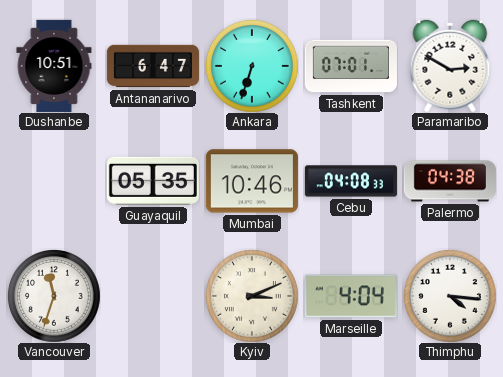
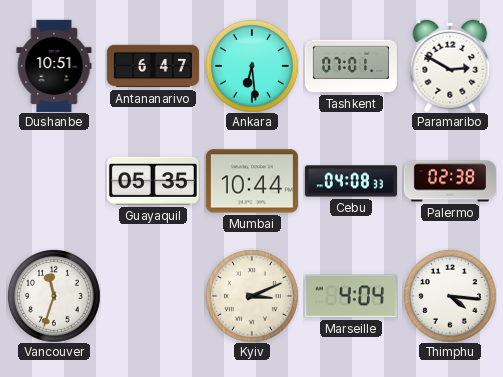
Ankara: 6:33 -> 6:29 (252, 66)
Mumbai: 10:46 -> 10:44 (252, 181)
Palermo: 04:38 -> 02:38 (450, 181)
